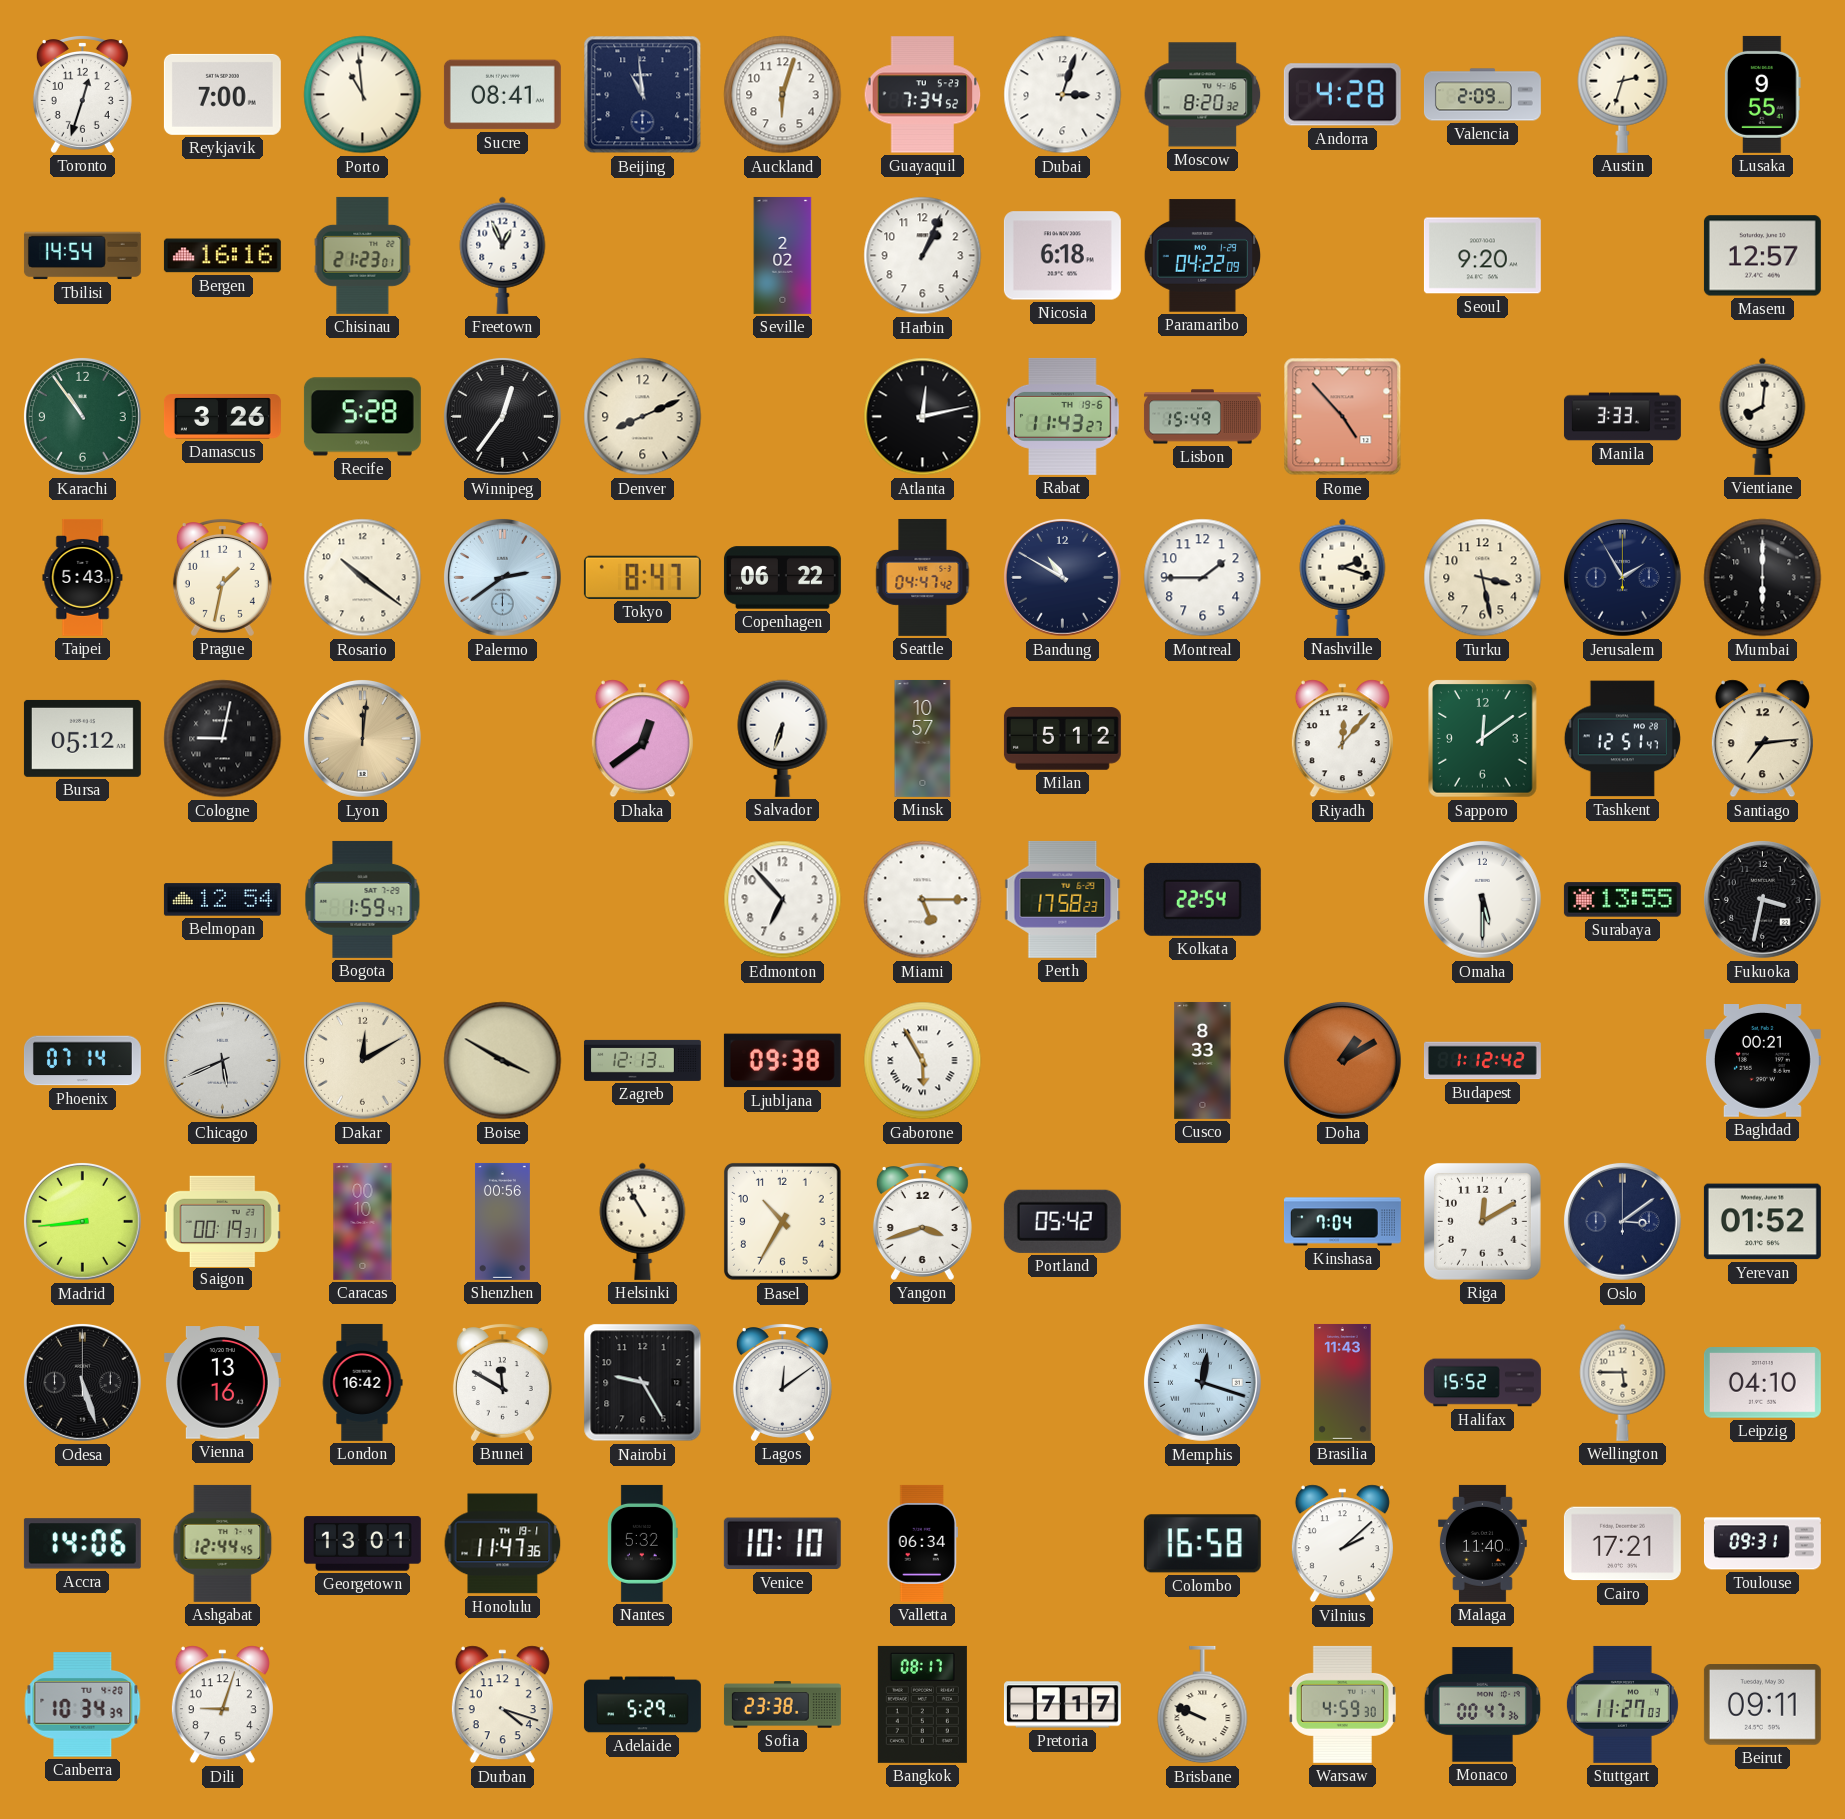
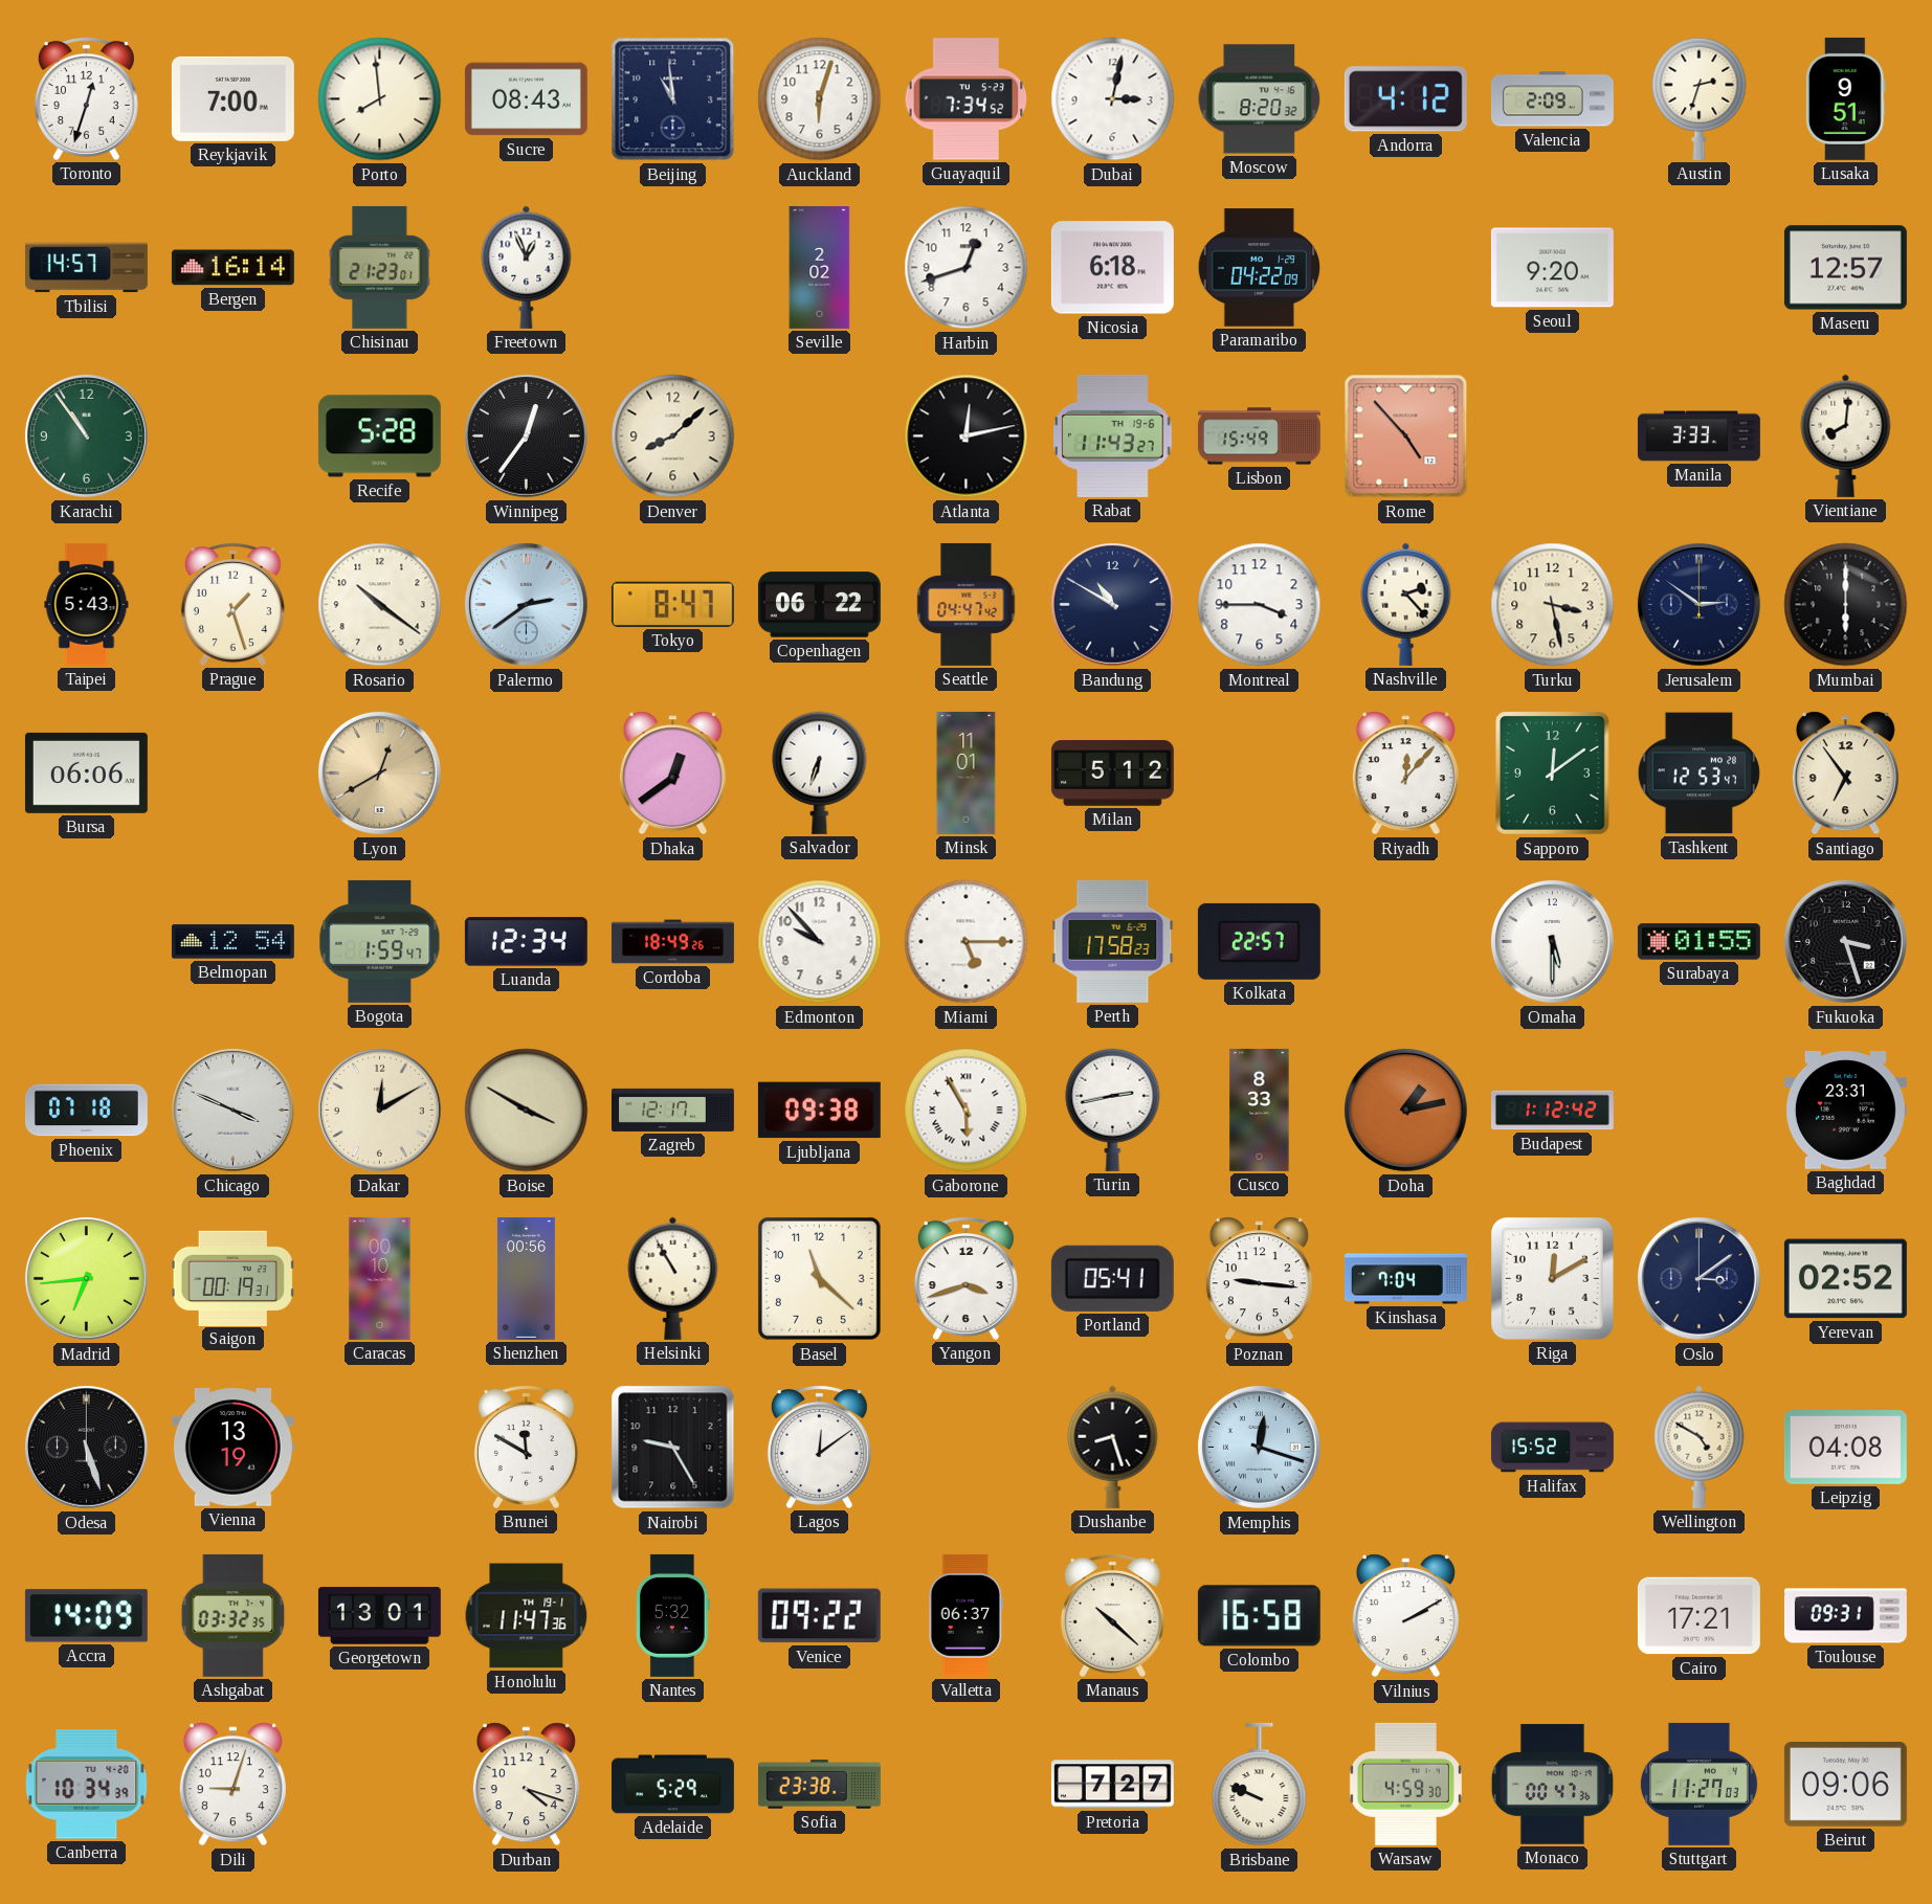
Porto: 10:59 -> 7:59 (380, 99)
Sucre: 08:41 -> 08:43 (526, 99)
Dubai: 3:03 -> 3:02 (1113, 99)
Andorra: 4:28 -> 4:12 (1405, 99)
Lusaka: 9:55 -> 9:51 (1845, 98)
Tbilisi: 14:54 -> 14:57 (86, 268)
Bergen: 16:16 -> 16:14 (232, 268)
Harbin: 1:04 -> 12:42 (967, 268)
Damascus: 3:26 -> none (222, 417)
Denver: 8:11 -> 8:08 (673, 436)
Prague: 1:32 -> 1:27 (232, 605)
Montreal: 1:45 -> 3:45 (1260, 605)
Nashville: 2:18 -> 2:23 (1406, 604)
Jerusalem: 1:55 -> 2:51 (1698, 604)
Bursa: 05:12 -> 06:06 (86, 772)
Cologne: 9:02 -> none (223, 739)
Lyon: 12:01 -> 12:40 (379, 772)
Minsk: 10:57 -> 11:01 (967, 772)
Tashkent: 12:51 -> 12:53 (1698, 774)
Santiago: 7:14 -> 6:54 (1845, 774)
Luanda: none -> 12:34 (526, 942)
Cordoba: none -> 18:49 (673, 942)
Edmonton: 6:53 -> 9:53 (820, 942)
Kolkata: 22:54 -> 22:57 (1259, 941)
Surabaya: 13:55 -> 01:55 (1698, 942)
Fukuoka: 3:32 -> 3:27 (1845, 941)
Phoenix: 07:14 -> 07:18 (86, 1111)
Chicago: 5:41 -> 3:49 (232, 1110)
Zagreb: 12:13 -> 12:17 (672, 1110)
Turin: none -> 2:43 (1113, 1110)
Doha: 1:10 -> 1:13 (1405, 1110)
Baghdad: 00:21 -> 23:31 (1845, 1111)
Madrid: 8:44 -> 6:44 (86, 1278)
Basel: 10:35 -> 11:22 (819, 1278)
Portland: 05:42 -> 05:41 (1112, 1278)
Poznan: none -> 9:16 (1259, 1279)
Yerevan: 01:52 -> 02:52 (1845, 1279)
Vienna: 13:16 -> 13:19 (232, 1448)
London: 16:42 -> none (362, 1382)
Dushanbe: none -> 8:27 (1113, 1447)
Brasilia: 11:43 -> none (1343, 1382)
Wellington: 5:45 -> 4:50 (1700, 1447)
Leipzig: 04:10 -> 04:08 (1845, 1448)
Accra: 14:06 -> 14:09 (86, 1616)
Ashgabat: 12:44 -> 03:32 (234, 1615)
Venice: 10:10 -> 09:22 (819, 1616)
Valletta: 06:34 -> 06:37 (965, 1615)
Manaus: none -> 10:22 (1112, 1616)
Vilnius: 2:08 -> 2:10 (1405, 1616)
Malaga: 11:40 -> none (1482, 1543)
Bangkok: 08:17 -> none (922, 1704)
Pretoria: 7:17 -> 7:27 (1112, 1785)
Beirut: 09:11 -> 09:06 (1845, 1785)
